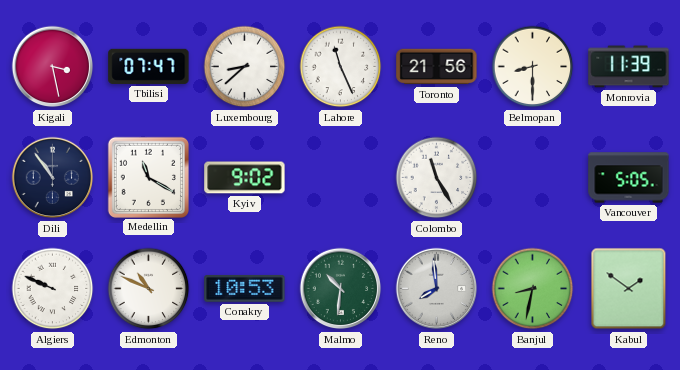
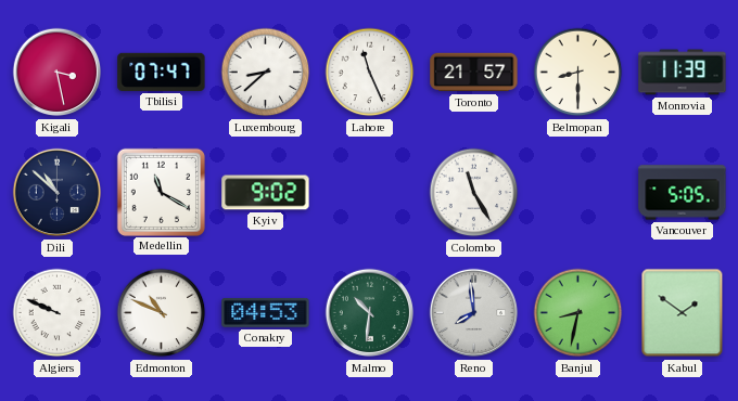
Toronto: 21:56 -> 21:57 (474, 73)
Dili: 10:54 -> 10:52 (58, 193)
Conakry: 10:53 -> 04:53 (266, 313)
